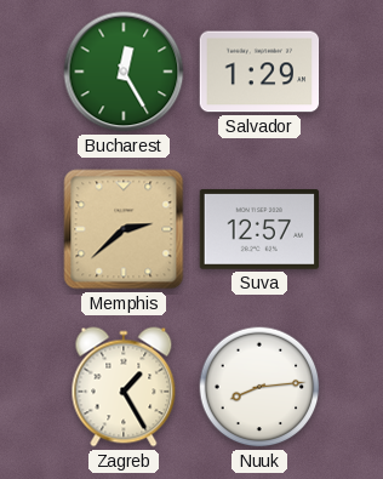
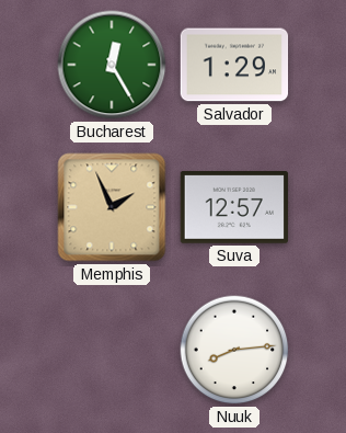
Memphis: 2:38 -> 1:56 (112, 207)
Zagreb: 1:25 -> none (124, 387)
